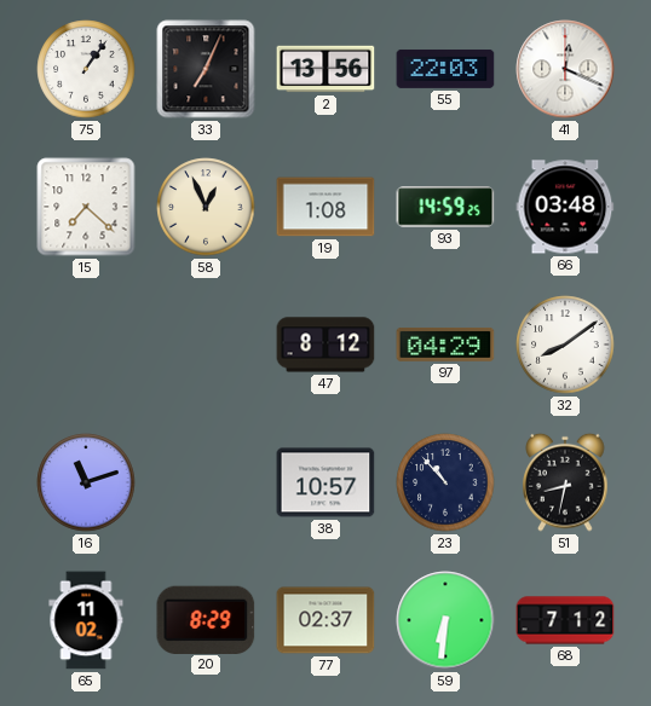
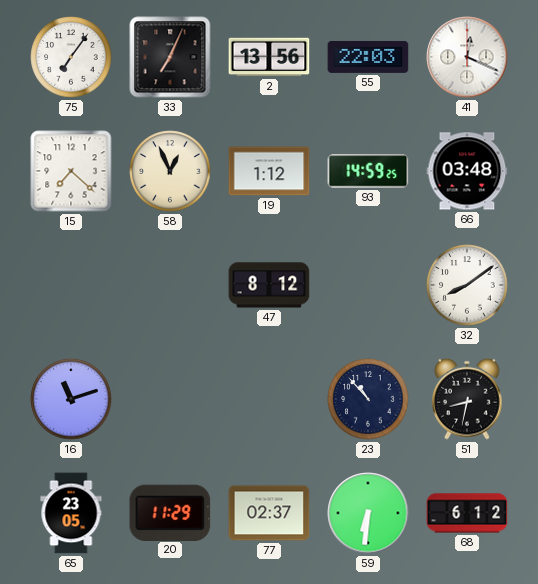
75: 1:06 -> 7:06 (71, 57)
19: 1:08 -> 1:12 (269, 171)
97: 04:29 -> none (445, 345)
38: 10:57 -> none (325, 482)
65: 11:02 -> 23:05 (71, 513)
20: 8:29 -> 11:29 (170, 512)
68: 7:12 -> 6:12 (467, 513)
